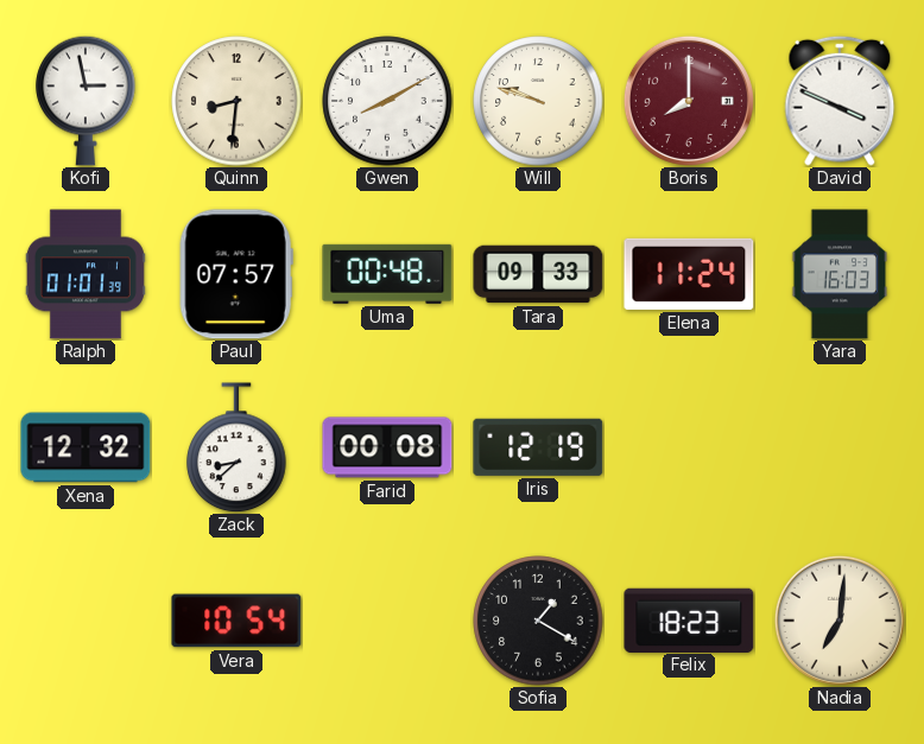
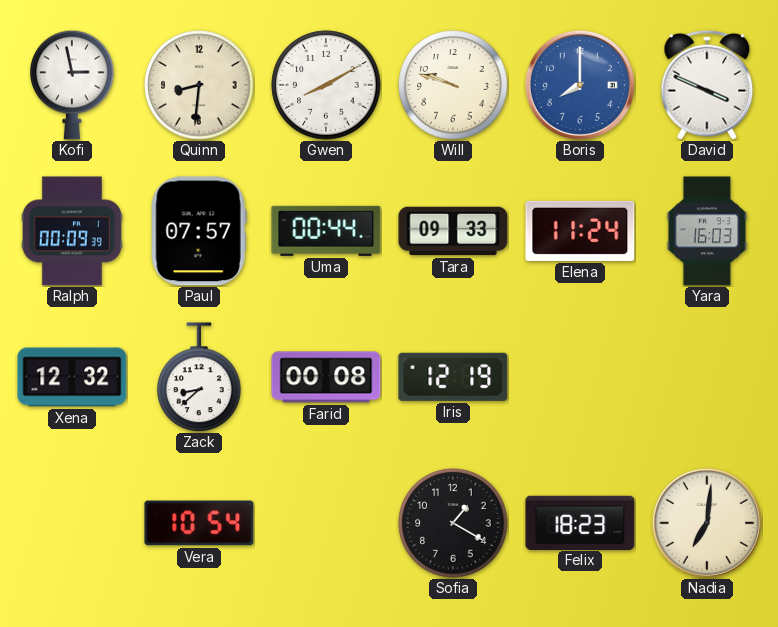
Boris dial: burgundy -> blue (580, 85)
Ralph: 01:01 -> 00:09 (72, 231)
Uma: 00:48 -> 00:44 (326, 231)
